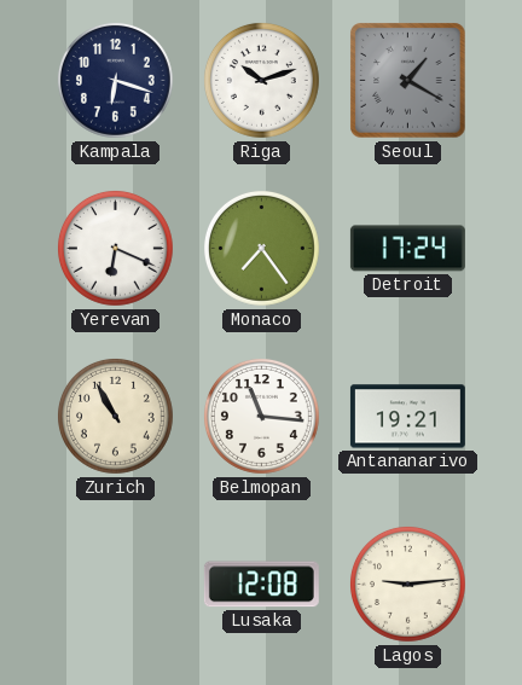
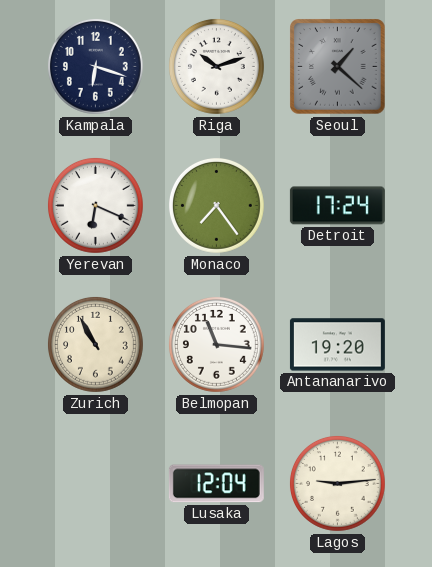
Seoul: 1:20 -> 1:22 (338, 67)
Antananarivo: 19:21 -> 19:20 (337, 345)
Lusaka: 12:08 -> 12:04 (216, 484)
